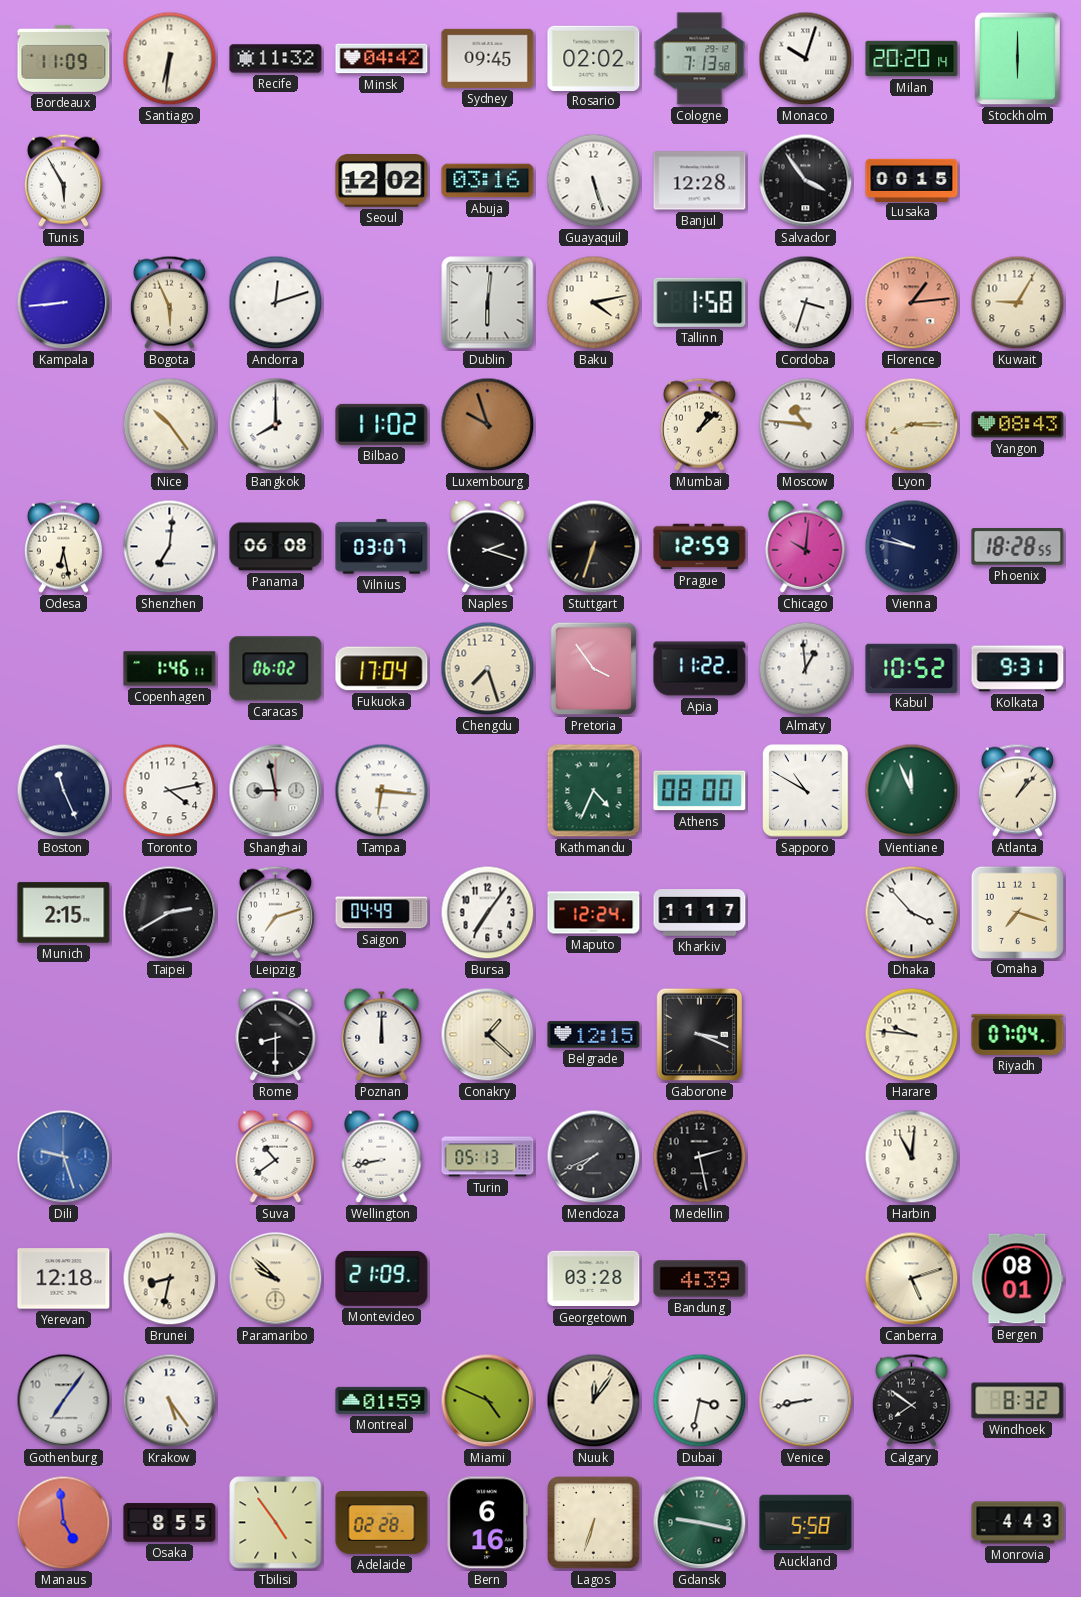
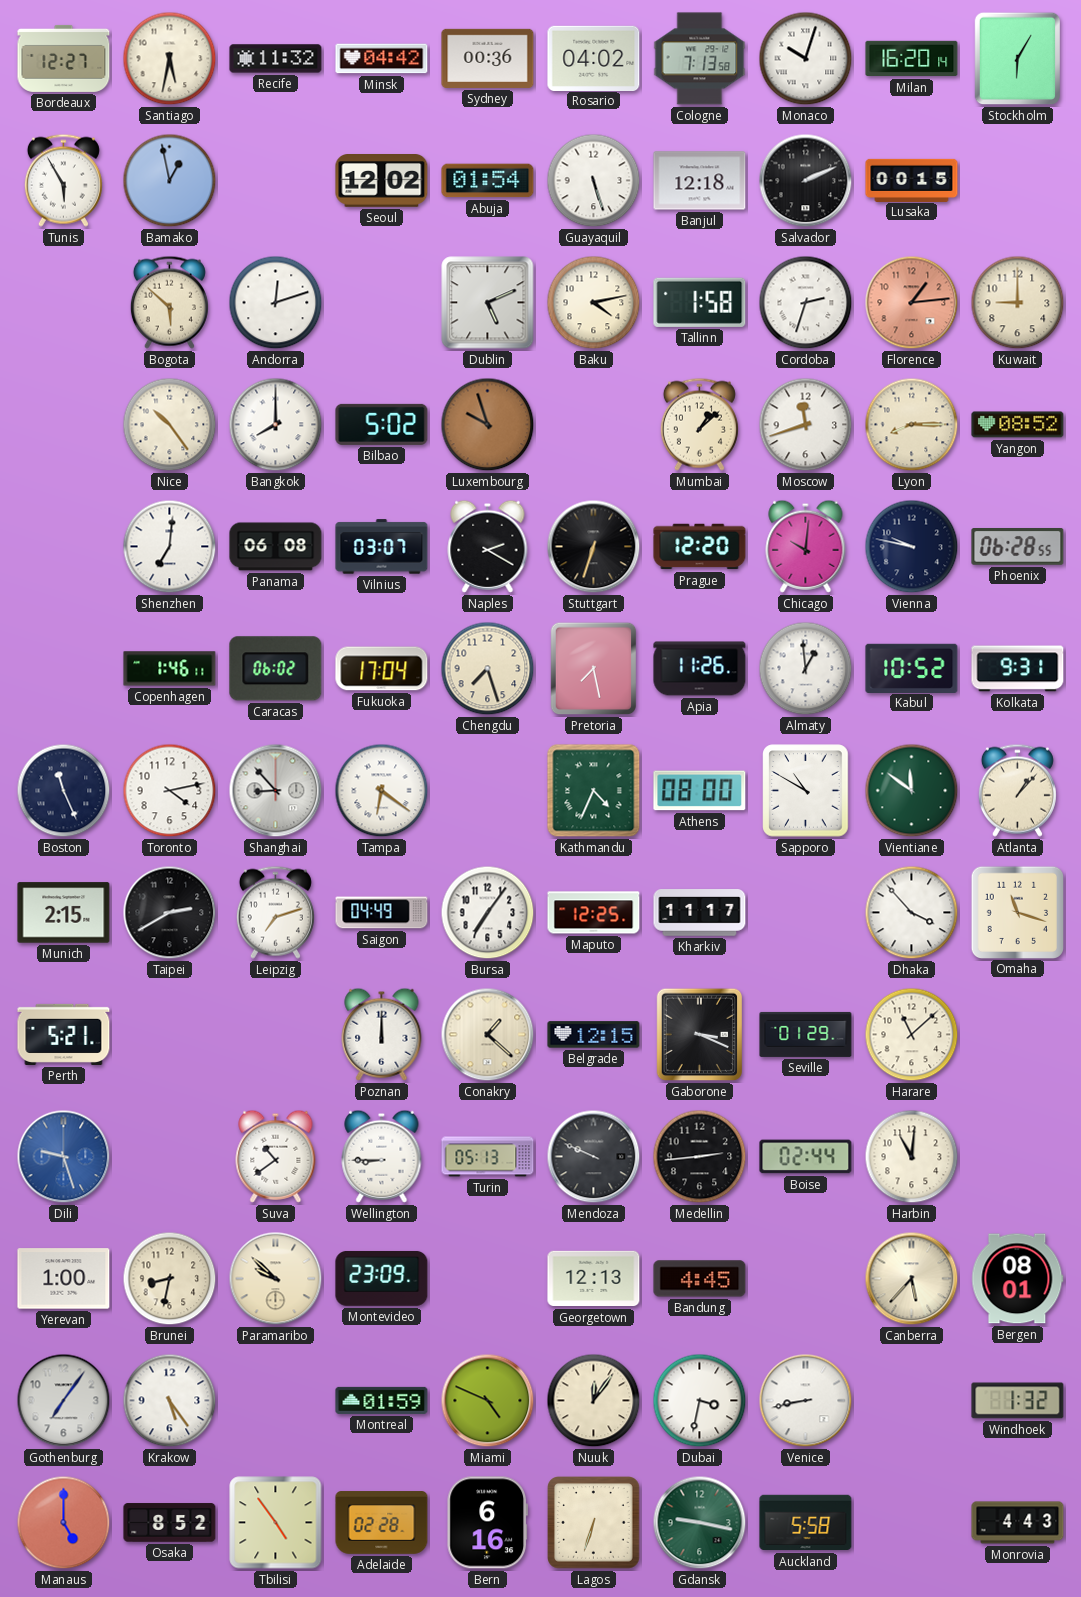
Bordeaux: 11:09 -> 12:27 (64, 58)
Santiago: 6:31 -> 5:32 (170, 59)
Sydney: 09:45 -> 00:36 (488, 58)
Rosario: 02:02 -> 04:02 (594, 58)
Milan: 20:20 -> 16:20 (912, 59)
Stockholm: 6:00 -> 6:05 (1018, 59)
Bamako: none -> 12:58 (170, 181)
Abuja: 03:16 -> 01:54 (488, 181)
Banjul: 12:28 -> 12:18 (700, 181)
Salvador: 3:54 -> 2:11 (806, 181)
Kampala: 8:44 -> none (64, 303)
Bogota: 5:56 -> 5:52 (169, 302)
Dublin: 6:01 -> 5:11 (488, 303)
Cordoba: 3:33 -> 2:33 (806, 303)
Kuwait: 9:05 -> 9:00 (1018, 303)
Bilbao: 11:02 -> 5:02 (382, 424)
Moscow: 10:46 -> 11:42 (806, 425)
Yangon: 08:43 -> 08:52 (1018, 425)
Odesa: 6:28 -> none (63, 546)
Naples: 2:18 -> 2:20 (488, 546)
Prague: 12:59 -> 12:20 (700, 547)
Phoenix: 18:28 -> 06:28 (1018, 547)
Pretoria: 3:54 -> 7:28 (594, 669)
Apia: 11:22 -> 11:26 (700, 669)
Shanghai: 8:58 -> 8:53 (276, 791)
Tampa: 6:16 -> 6:21 (382, 791)
Vientiane: 11:56 -> 11:51 (912, 791)
Maputo: 12:24 -> 12:25 (594, 913)
Omaha: 7:18 -> 11:18 (1017, 912)
Perth: none -> 5:21 (64, 1034)
Rome: 8:30 -> none (276, 1034)
Seville: none -> 01:29 (806, 1034)
Harare: 9:46 -> 11:08 (912, 1035)
Riyadh: 07:04 -> none (1018, 1034)
Wellington: 8:43 -> 8:45 (382, 1156)
Mendoza: 7:41 -> 9:49 (594, 1157)
Medellin: 2:28 -> 2:44 (700, 1157)
Boise: none -> 02:44 (806, 1157)
Yerevan: 12:18 -> 1:00 (64, 1279)
Montevideo: 21:09 -> 23:09 (382, 1278)
Georgetown: 03:28 -> 12:13 (594, 1279)
Bandung: 4:39 -> 4:45 (700, 1279)
Canberra: 5:12 -> 5:37 (912, 1279)
Calgary: 7:51 -> none (911, 1400)
Windhoek: 8:32 -> 1:32 (1018, 1401)
Manaus: 4:59 -> 5:00 (64, 1523)
Osaka: 8:55 -> 8:52 (170, 1523)
